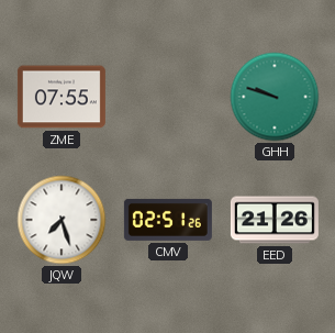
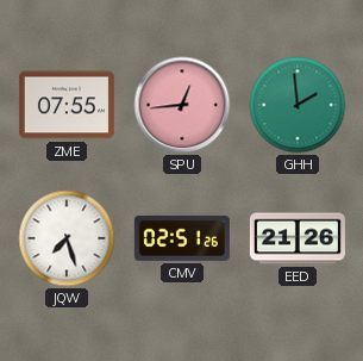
SPU: none -> 12:44 (182, 105)
GHH: 9:48 -> 1:59 (298, 105)
